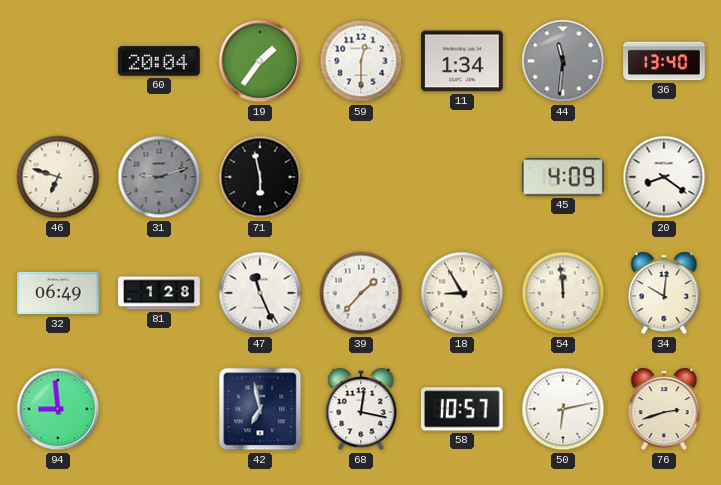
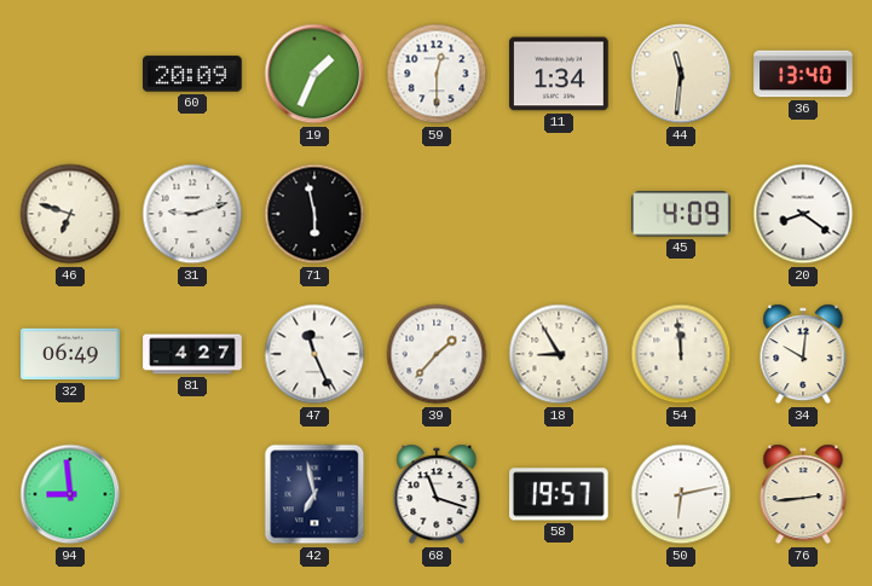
60: 20:04 -> 20:09 (192, 74)
19: 1:36 -> 1:34 (314, 74)
44 dial: grey -> cream (681, 74)
31 dial: grey -> white (192, 214)
81: 1:28 -> 4:27 (192, 354)
68: 12:17 -> 11:18 (437, 494)
58: 10:57 -> 19:57 (560, 494)
76: 2:42 -> 2:44 (803, 494)
